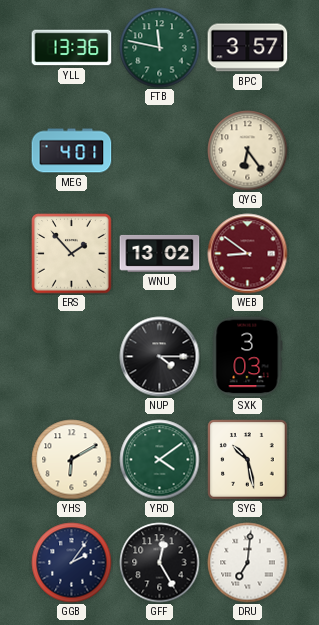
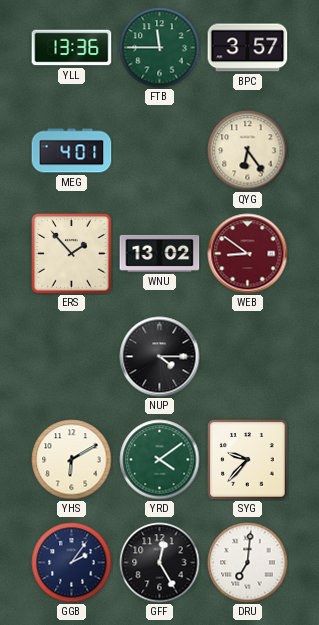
FTB: 11:47 -> 11:45 (160, 48)
SXK: 3:03 -> none (248, 357)
SYG: 10:28 -> 9:37 (248, 460)
